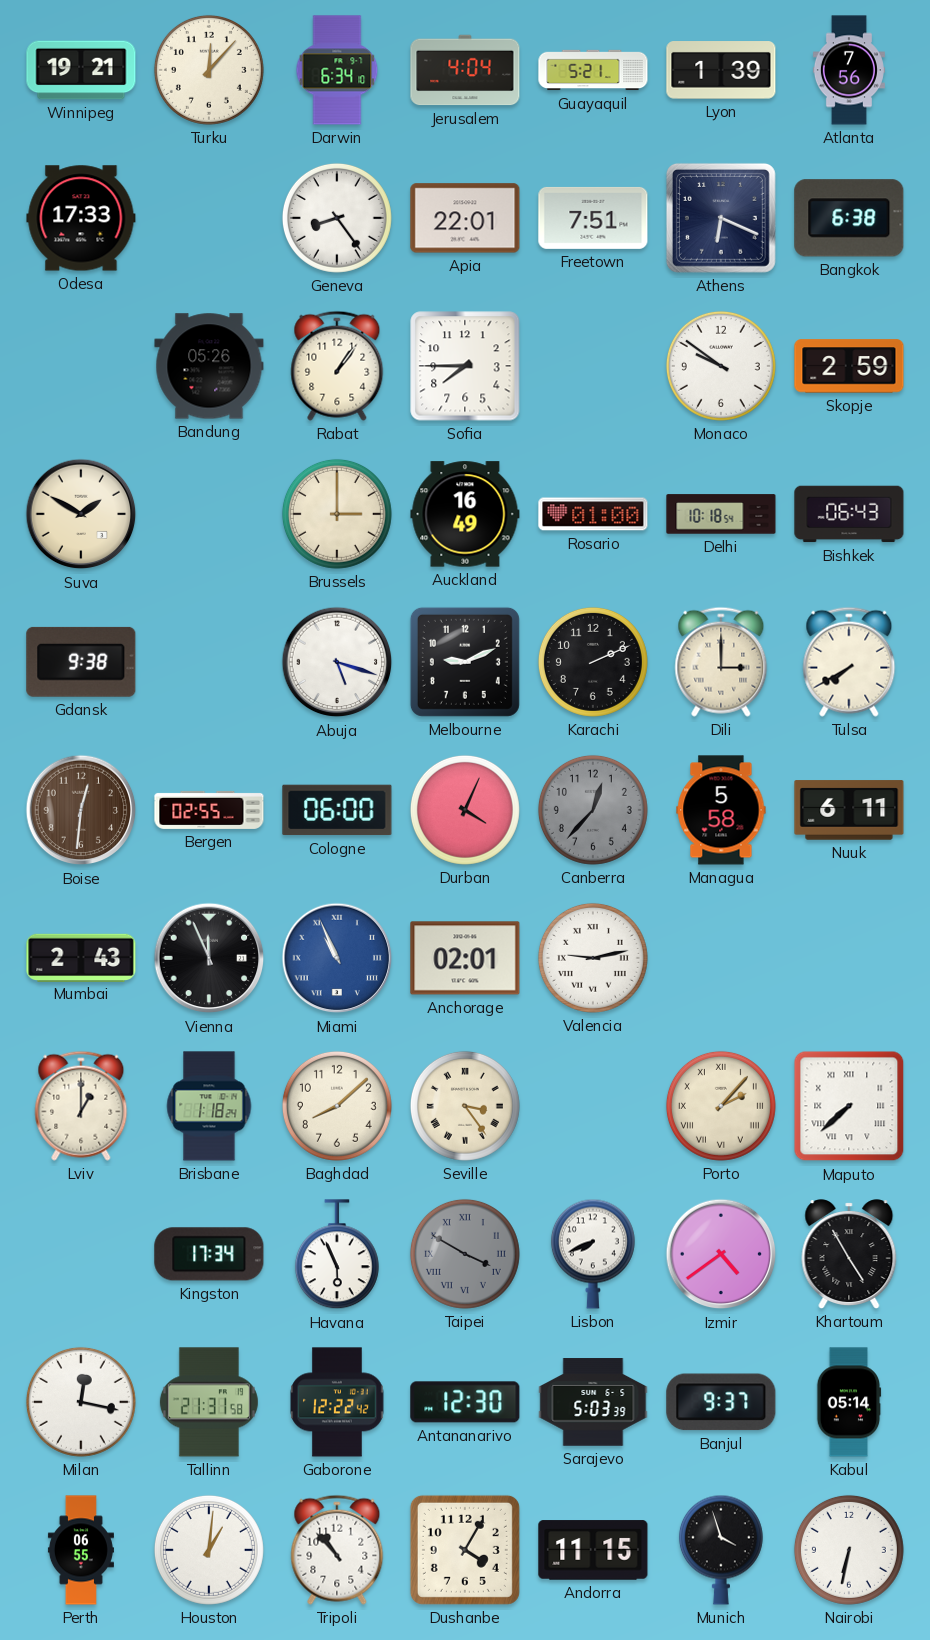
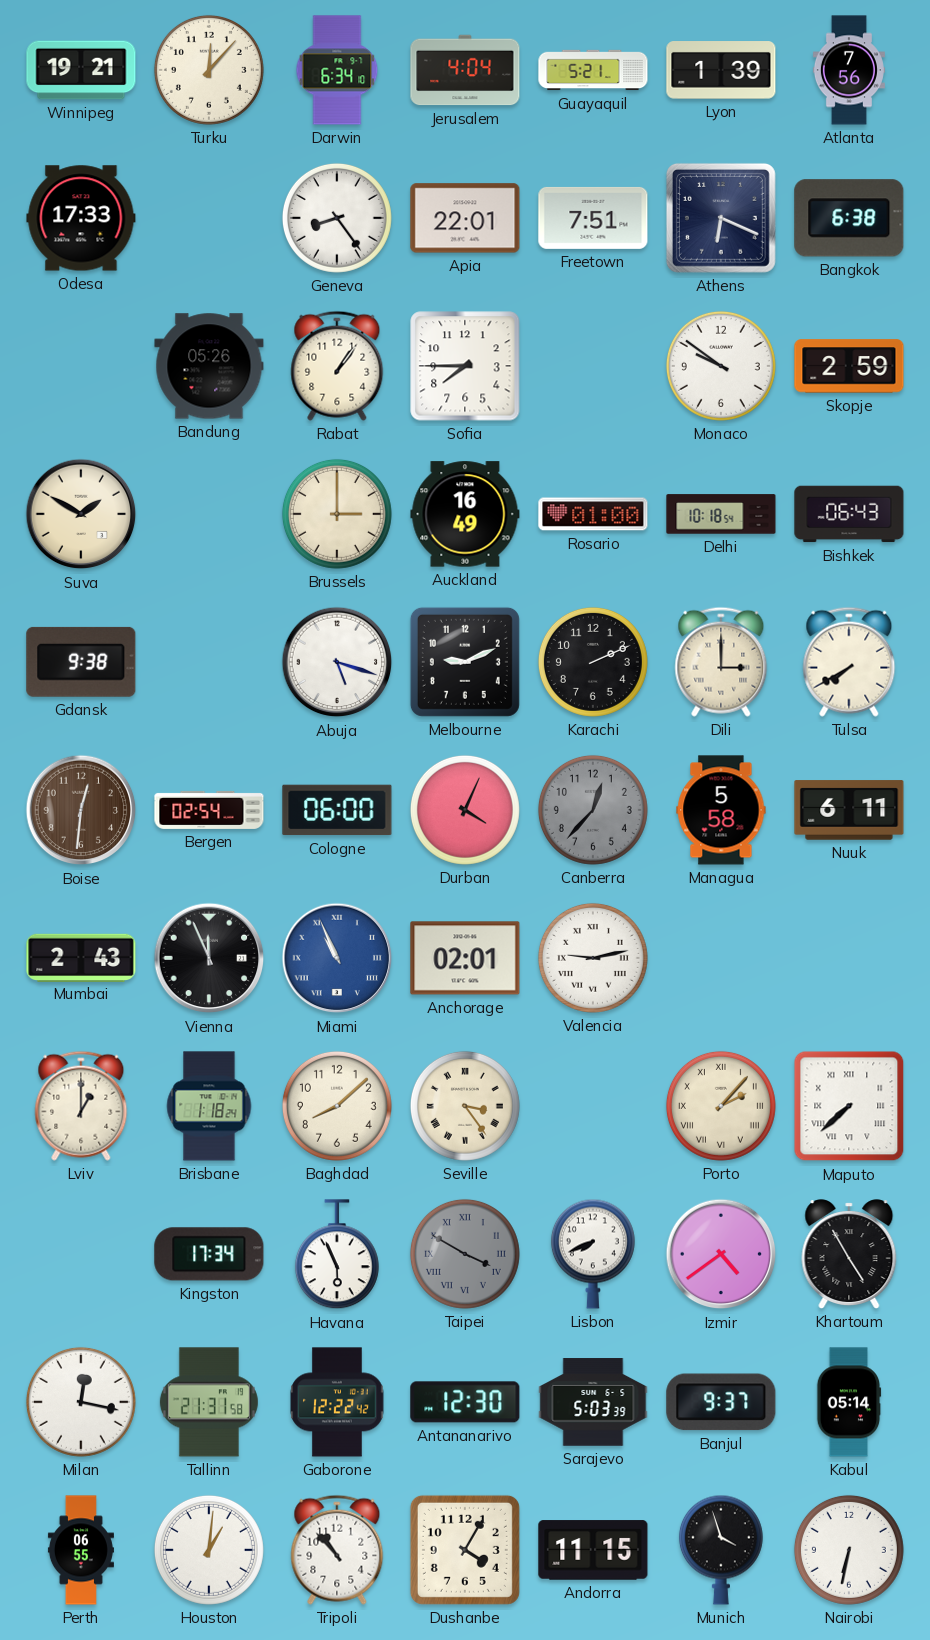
Bergen: 02:55 -> 02:54 (209, 810)
